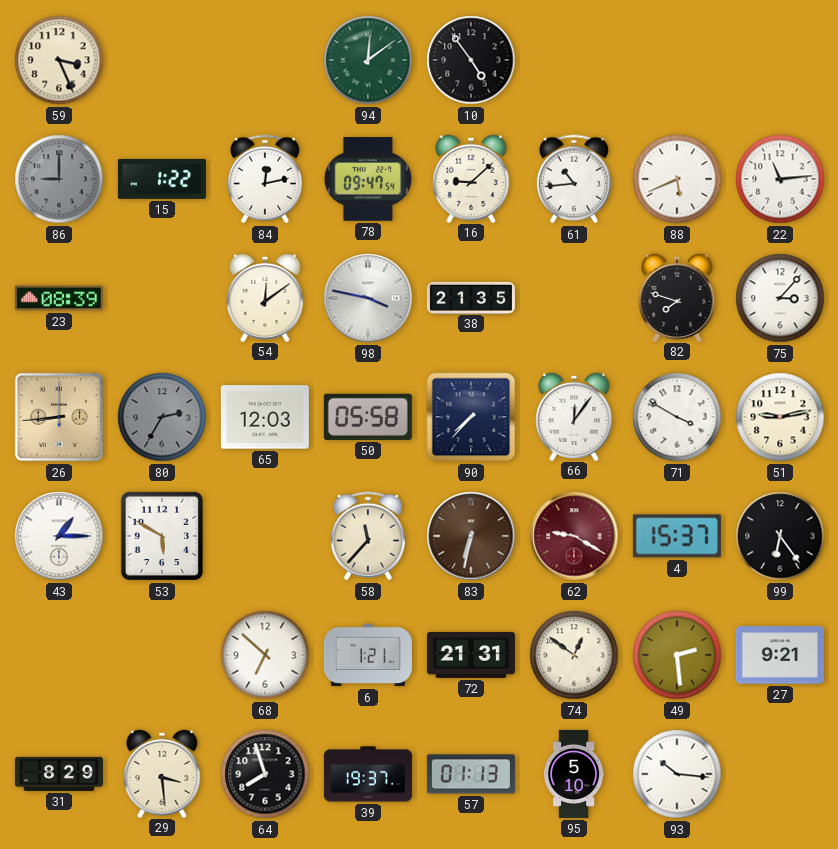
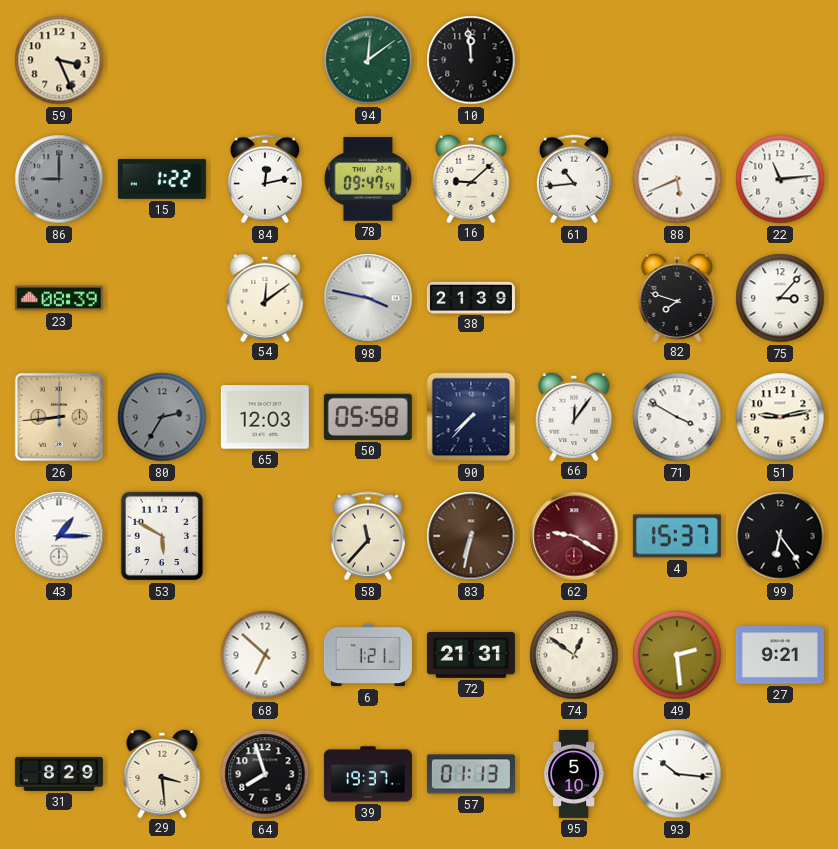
10: 4:54 -> 11:59 (471, 60)
38: 21:35 -> 21:39 (471, 297)
